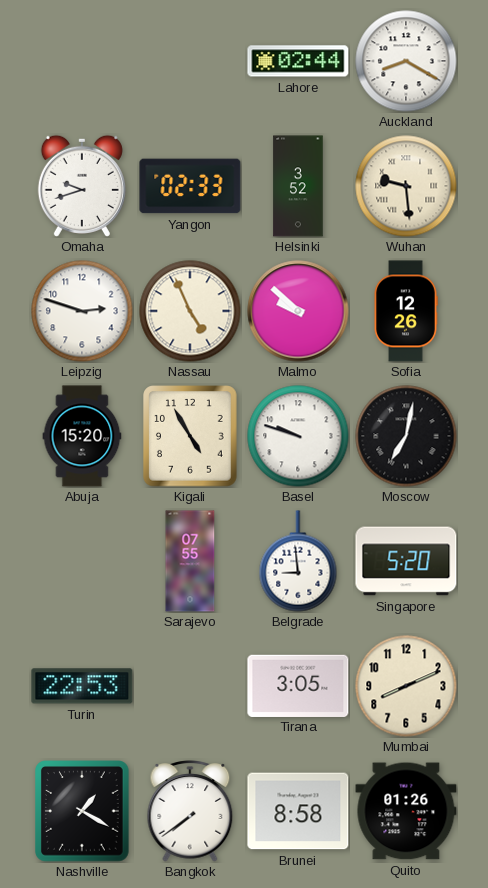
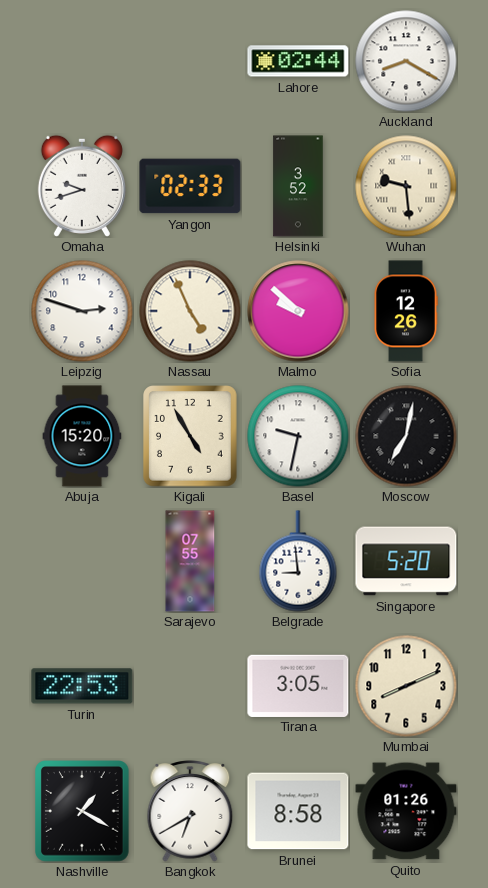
Basel: 9:48 -> 9:32 (298, 436)
Bangkok: 7:39 -> 6:40 (190, 811)
